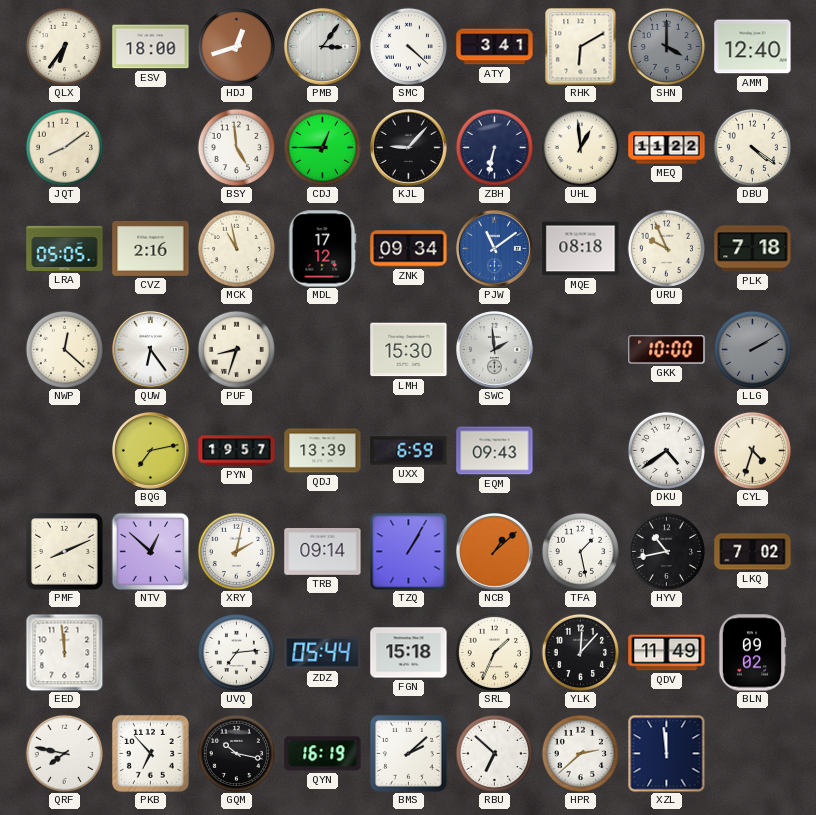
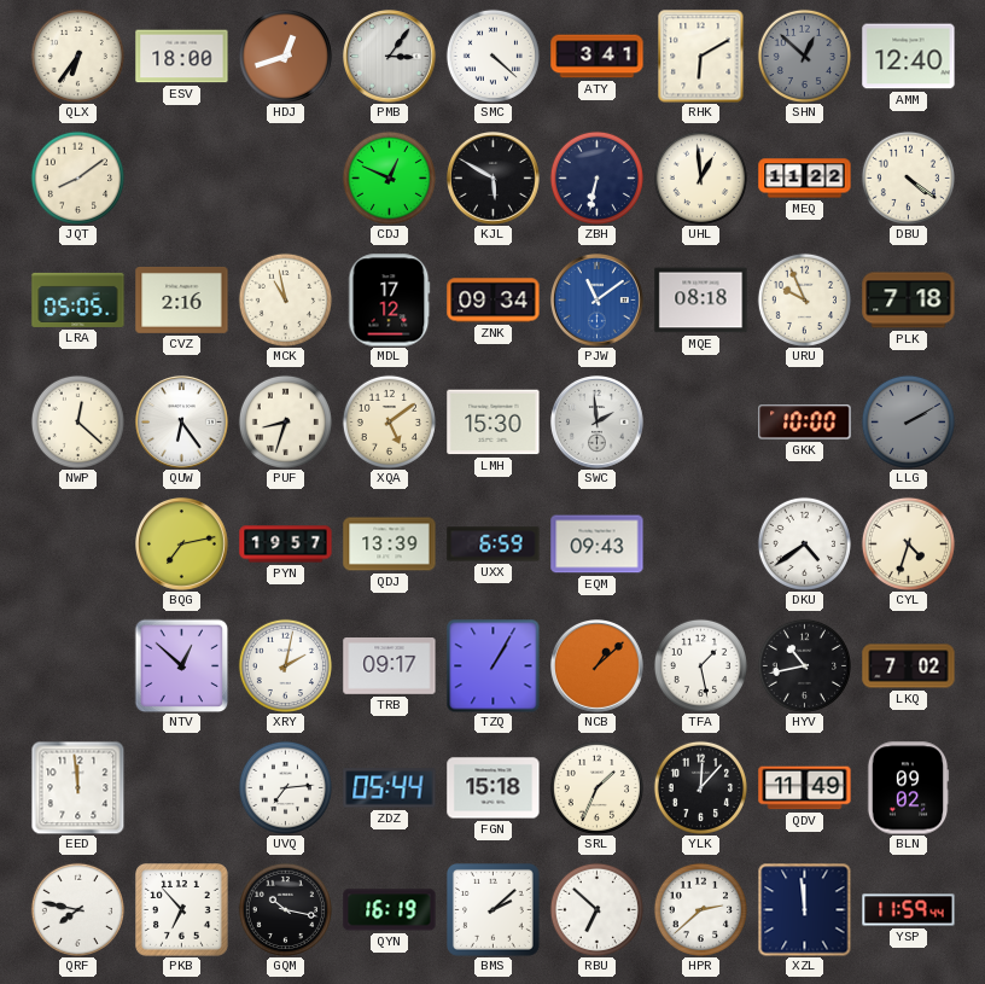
SHN: 4:00 -> 12:52 (804, 56)
BSY: 4:59 -> none (236, 147)
CDJ: 12:45 -> 12:49 (389, 177)
KJL: 9:07 -> 5:50 (494, 179)
XQA: none -> 5:09 (389, 421)
PMF: 8:11 -> none (65, 552)
TRB: 09:14 -> 09:17 (390, 666)
YSP: none -> 11:59 (909, 910)
